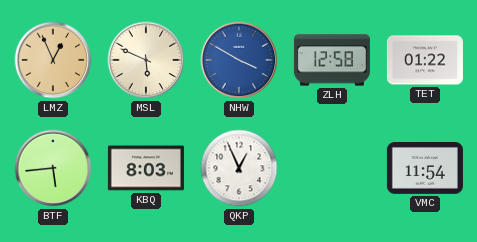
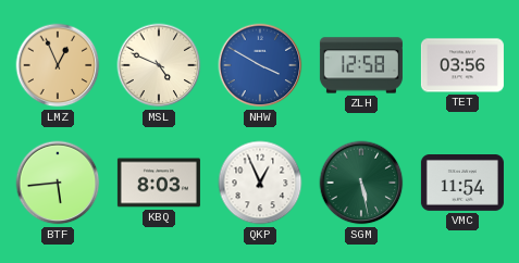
MSL: 5:49 -> 4:49 (159, 65)
TET: 01:22 -> 03:56 (462, 65)
SGM: none -> 5:28 (361, 183)
